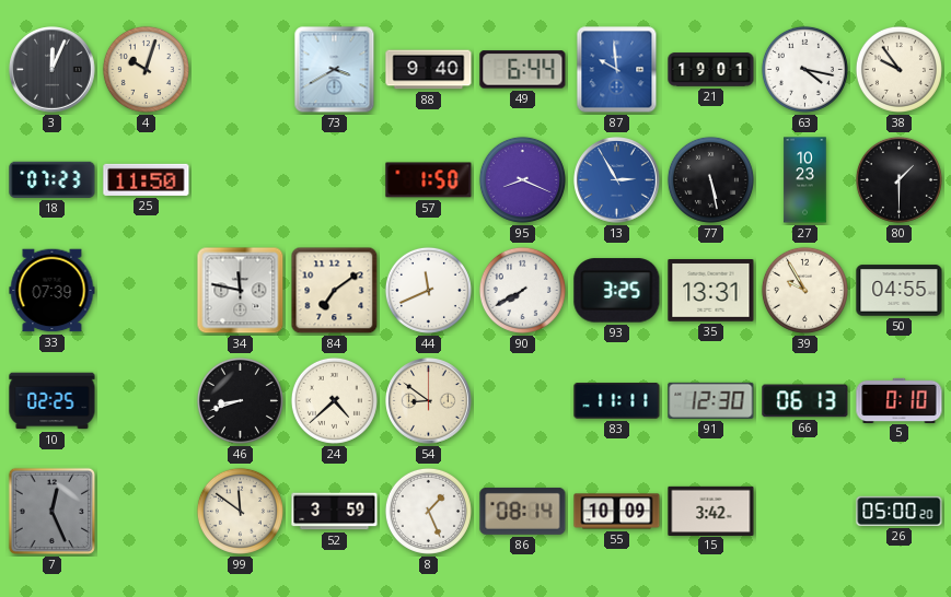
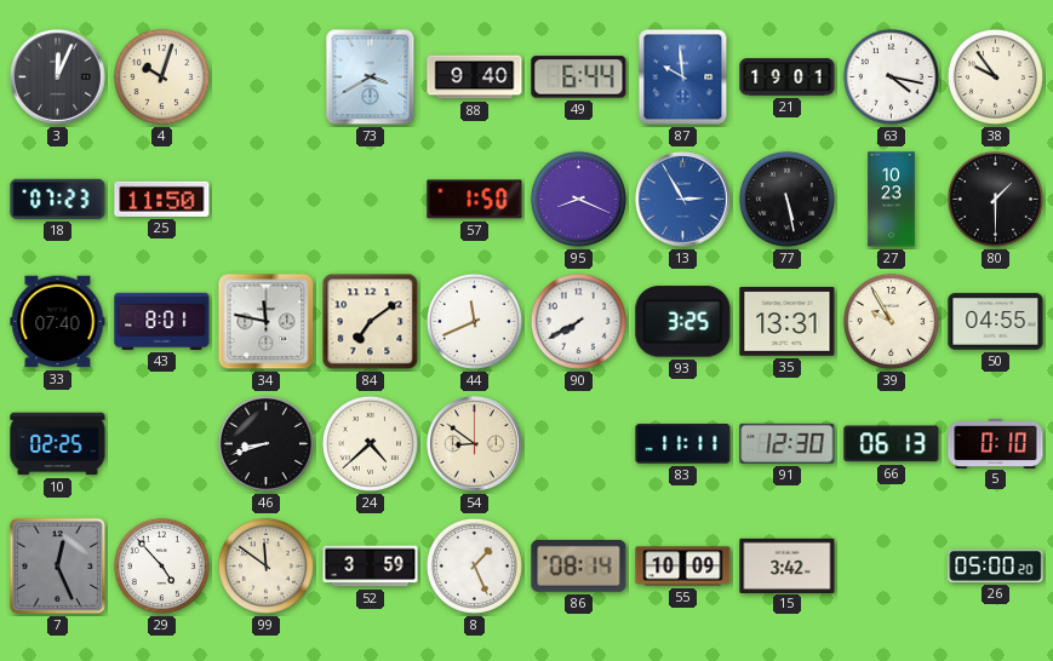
33: 07:39 -> 07:40 (58, 322)
43: none -> 8:01 (162, 321)
29: none -> 4:53 (161, 565)
